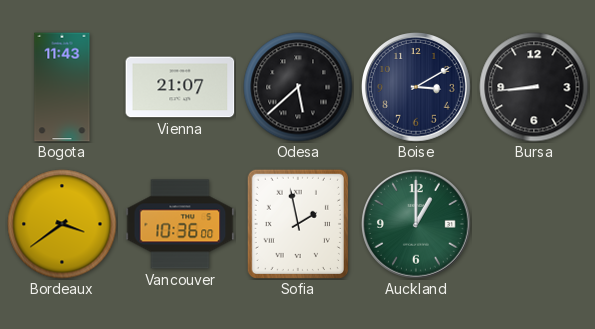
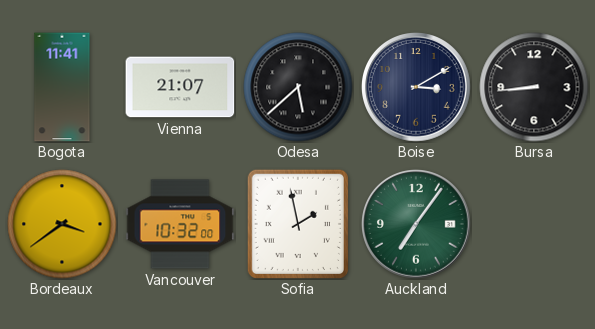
Bogota: 11:43 -> 11:41 (62, 87)
Vancouver: 10:36 -> 10:32 (180, 224)
Auckland: 1:00 -> 7:06 (417, 225)
